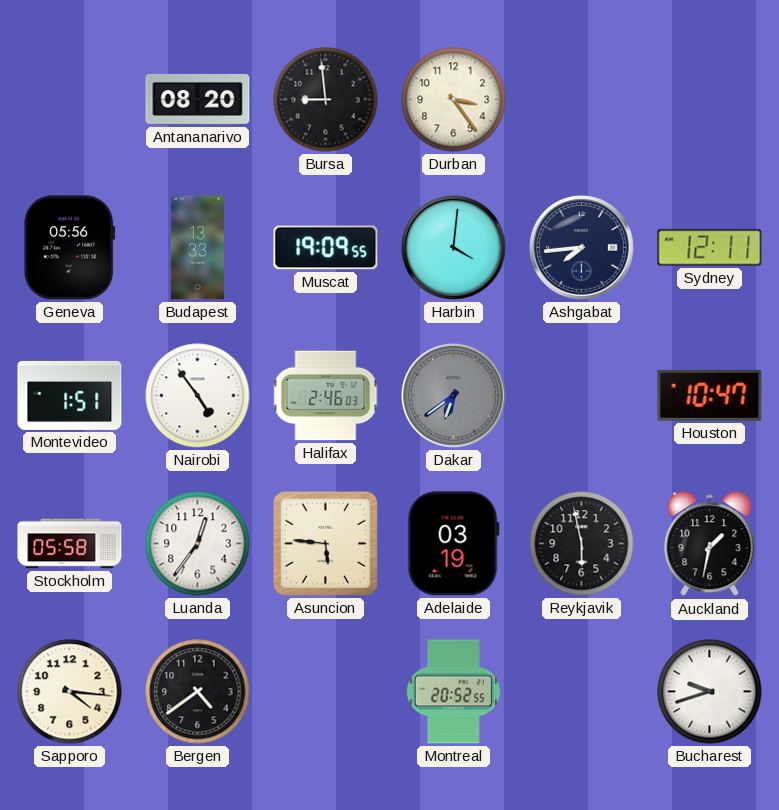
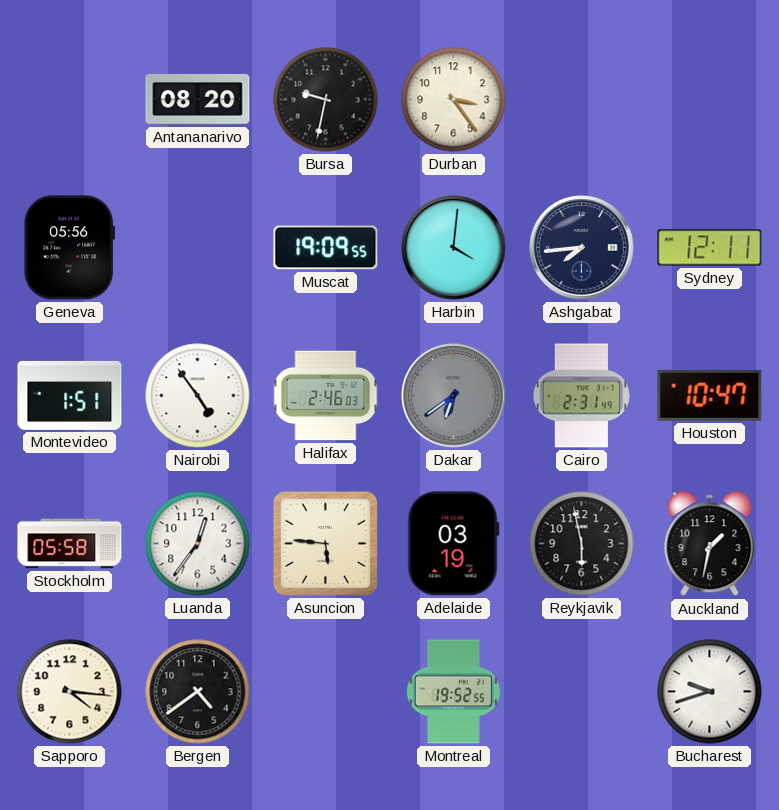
Bursa: 8:59 -> 9:32 (326, 100)
Budapest: 13:33 -> none (197, 248)
Cairo: none -> 2:31 (581, 396)
Montreal: 20:52 -> 19:52 (453, 692)
